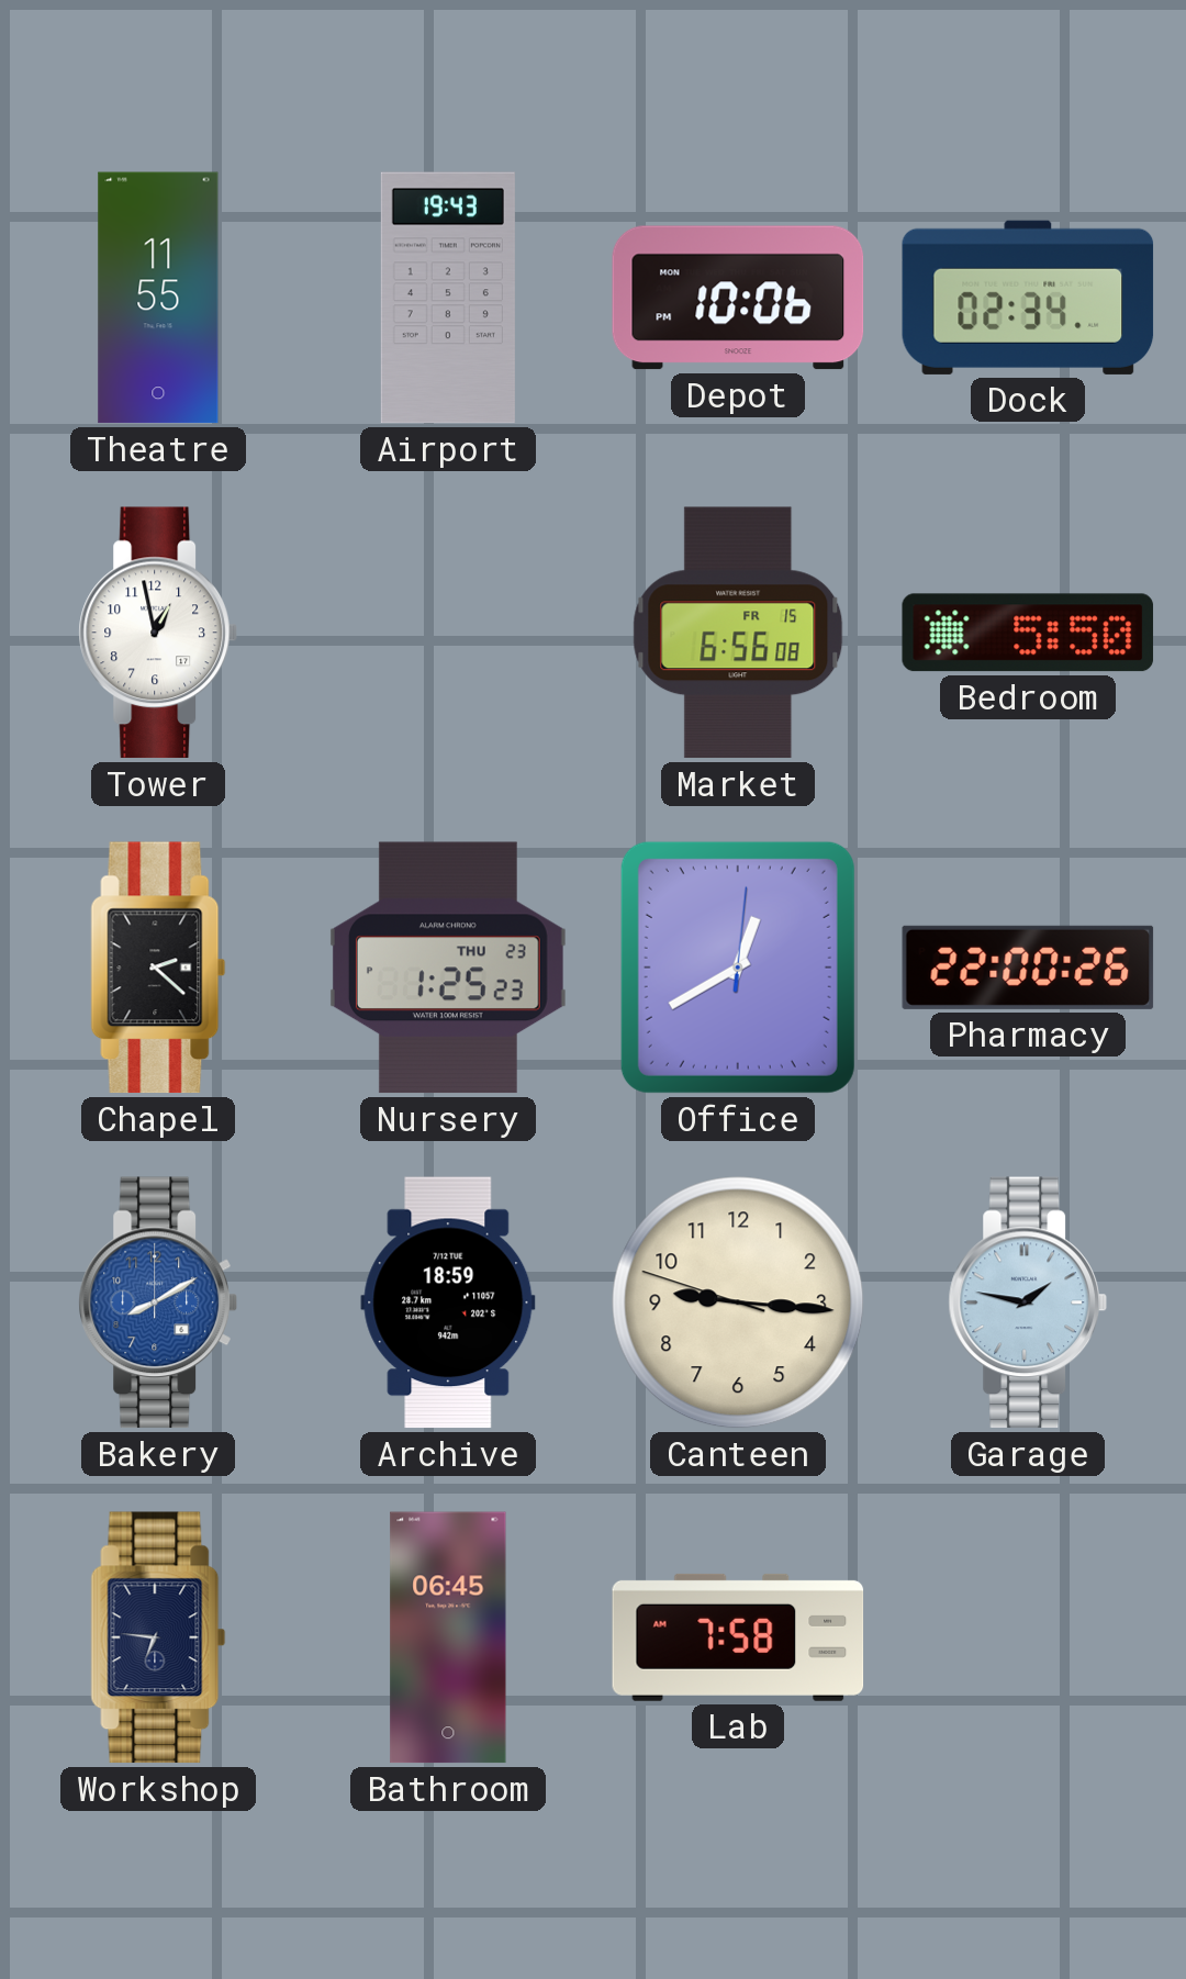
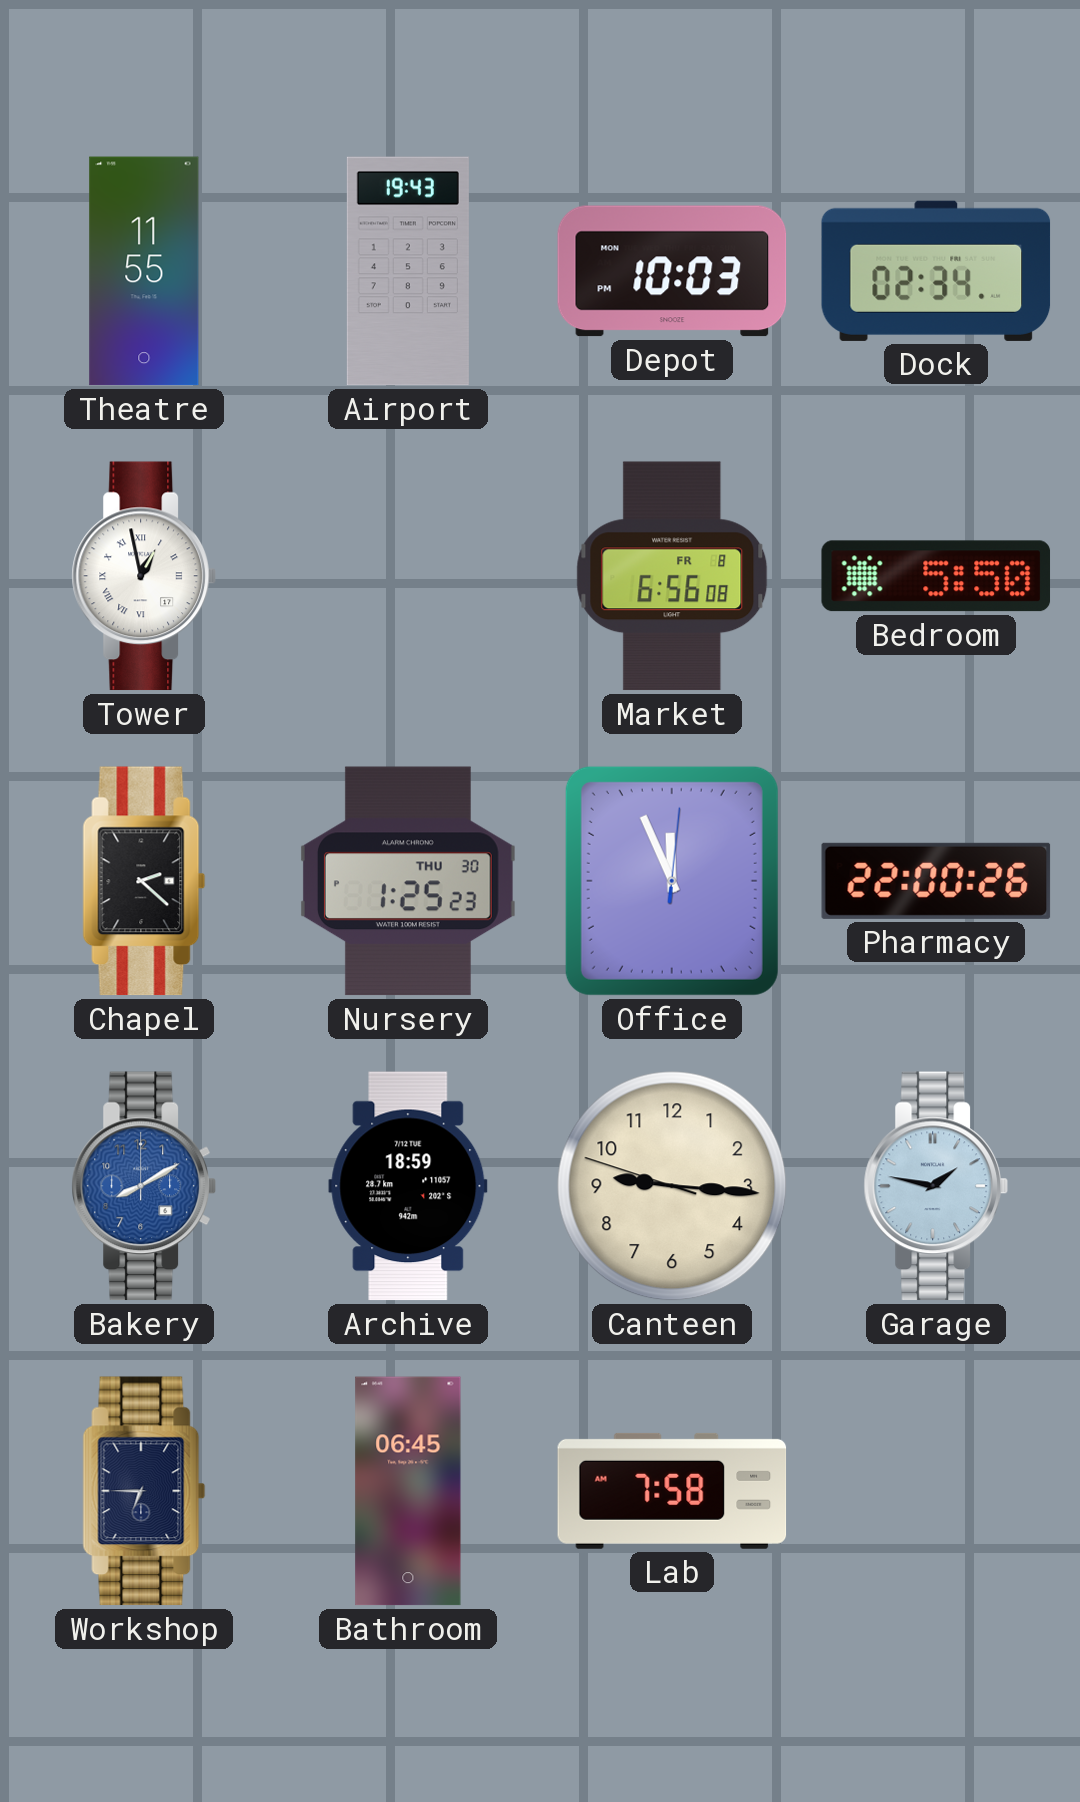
Depot: 10:06 -> 10:03 (672, 271)
Tower numerals: Arabic -> Roman (143, 576)
Market date: FR 15 -> FR 8 (672, 576)
Nursery date: THU 23 -> THU 30 (408, 881)
Office: 12:40 -> 11:56 (672, 881)
Workshop: 6:46 -> 6:45 (144, 1491)
